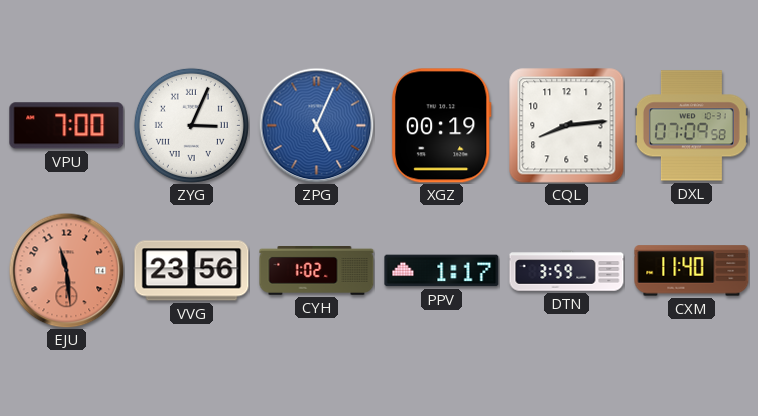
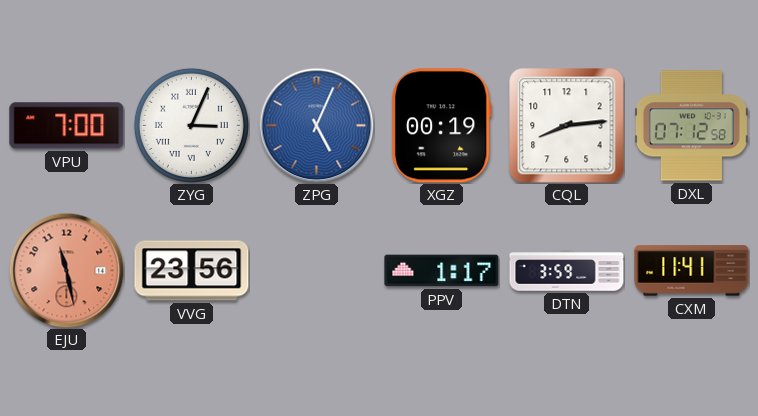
DXL: 07:09 -> 07:12 (691, 126)
EJU: 11:29 -> 11:28 (66, 270)
CYH: 1:02 -> none (317, 271)
CXM: 11:40 -> 11:41 (692, 271)
